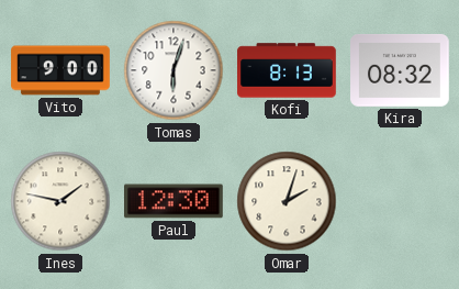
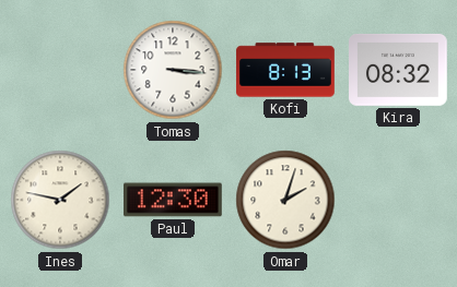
Vito: 9:00 -> none (60, 70)
Tomas: 6:03 -> 3:16 (173, 70)
